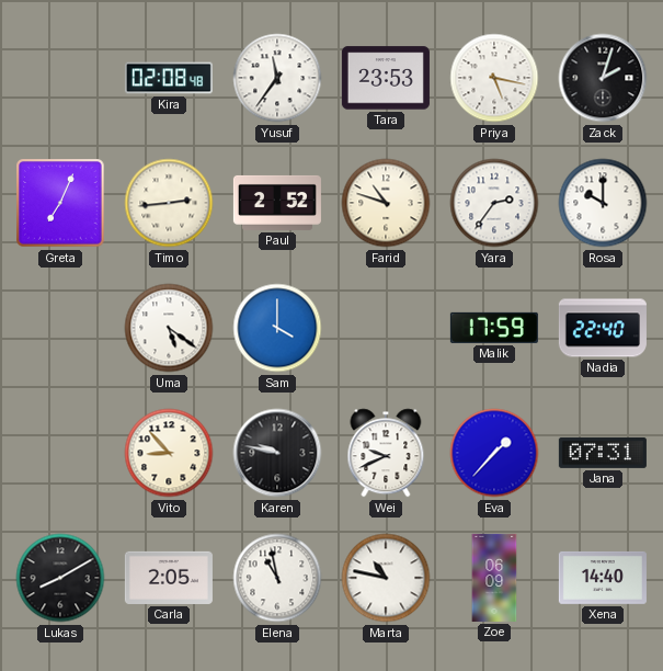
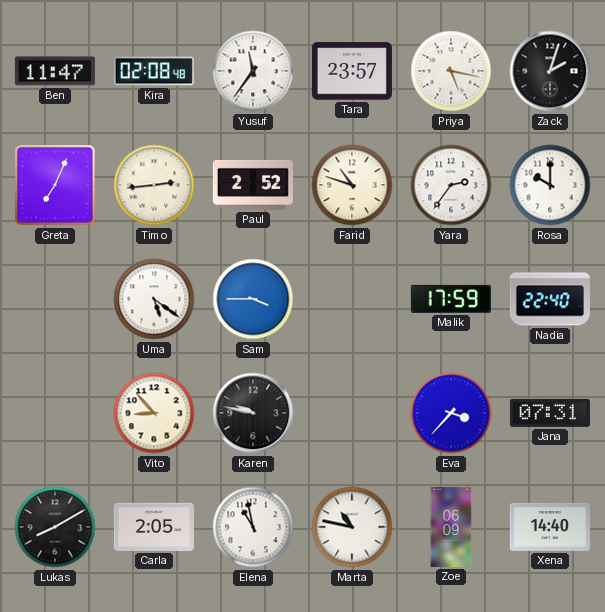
Ben: none -> 11:47 (55, 71)
Tara: 23:53 -> 23:57 (352, 71)
Sam: 4:00 -> 3:45 (253, 299)
Wei: 9:41 -> none (386, 453)
Eva: 1:37 -> 3:37 (451, 413)
